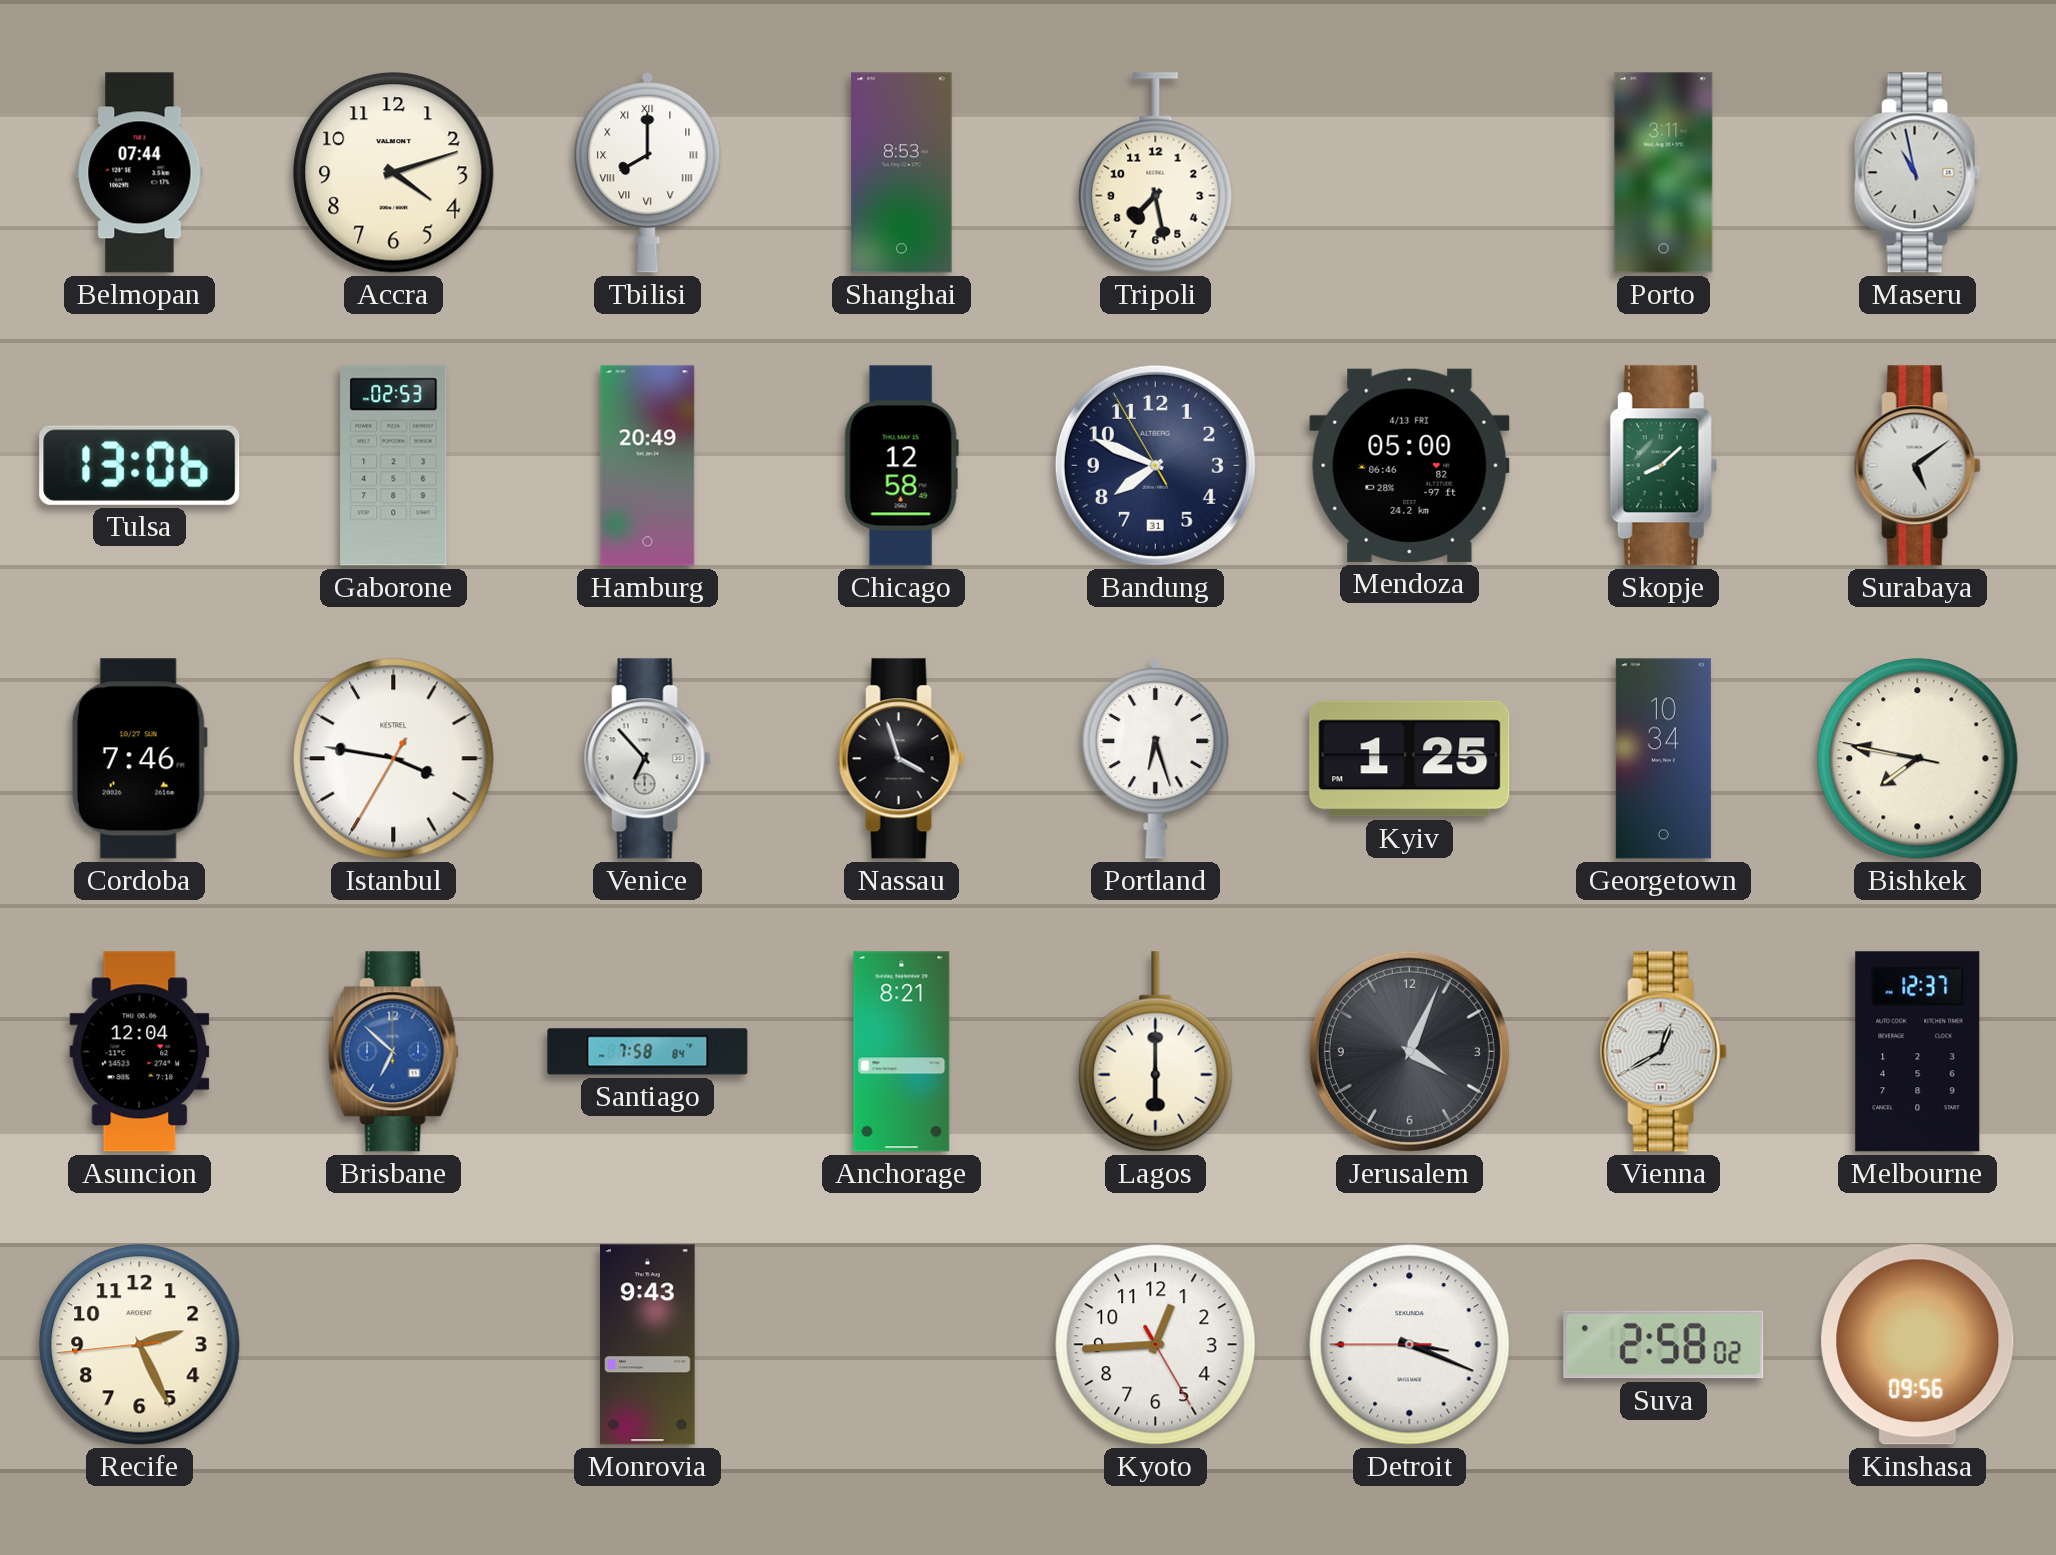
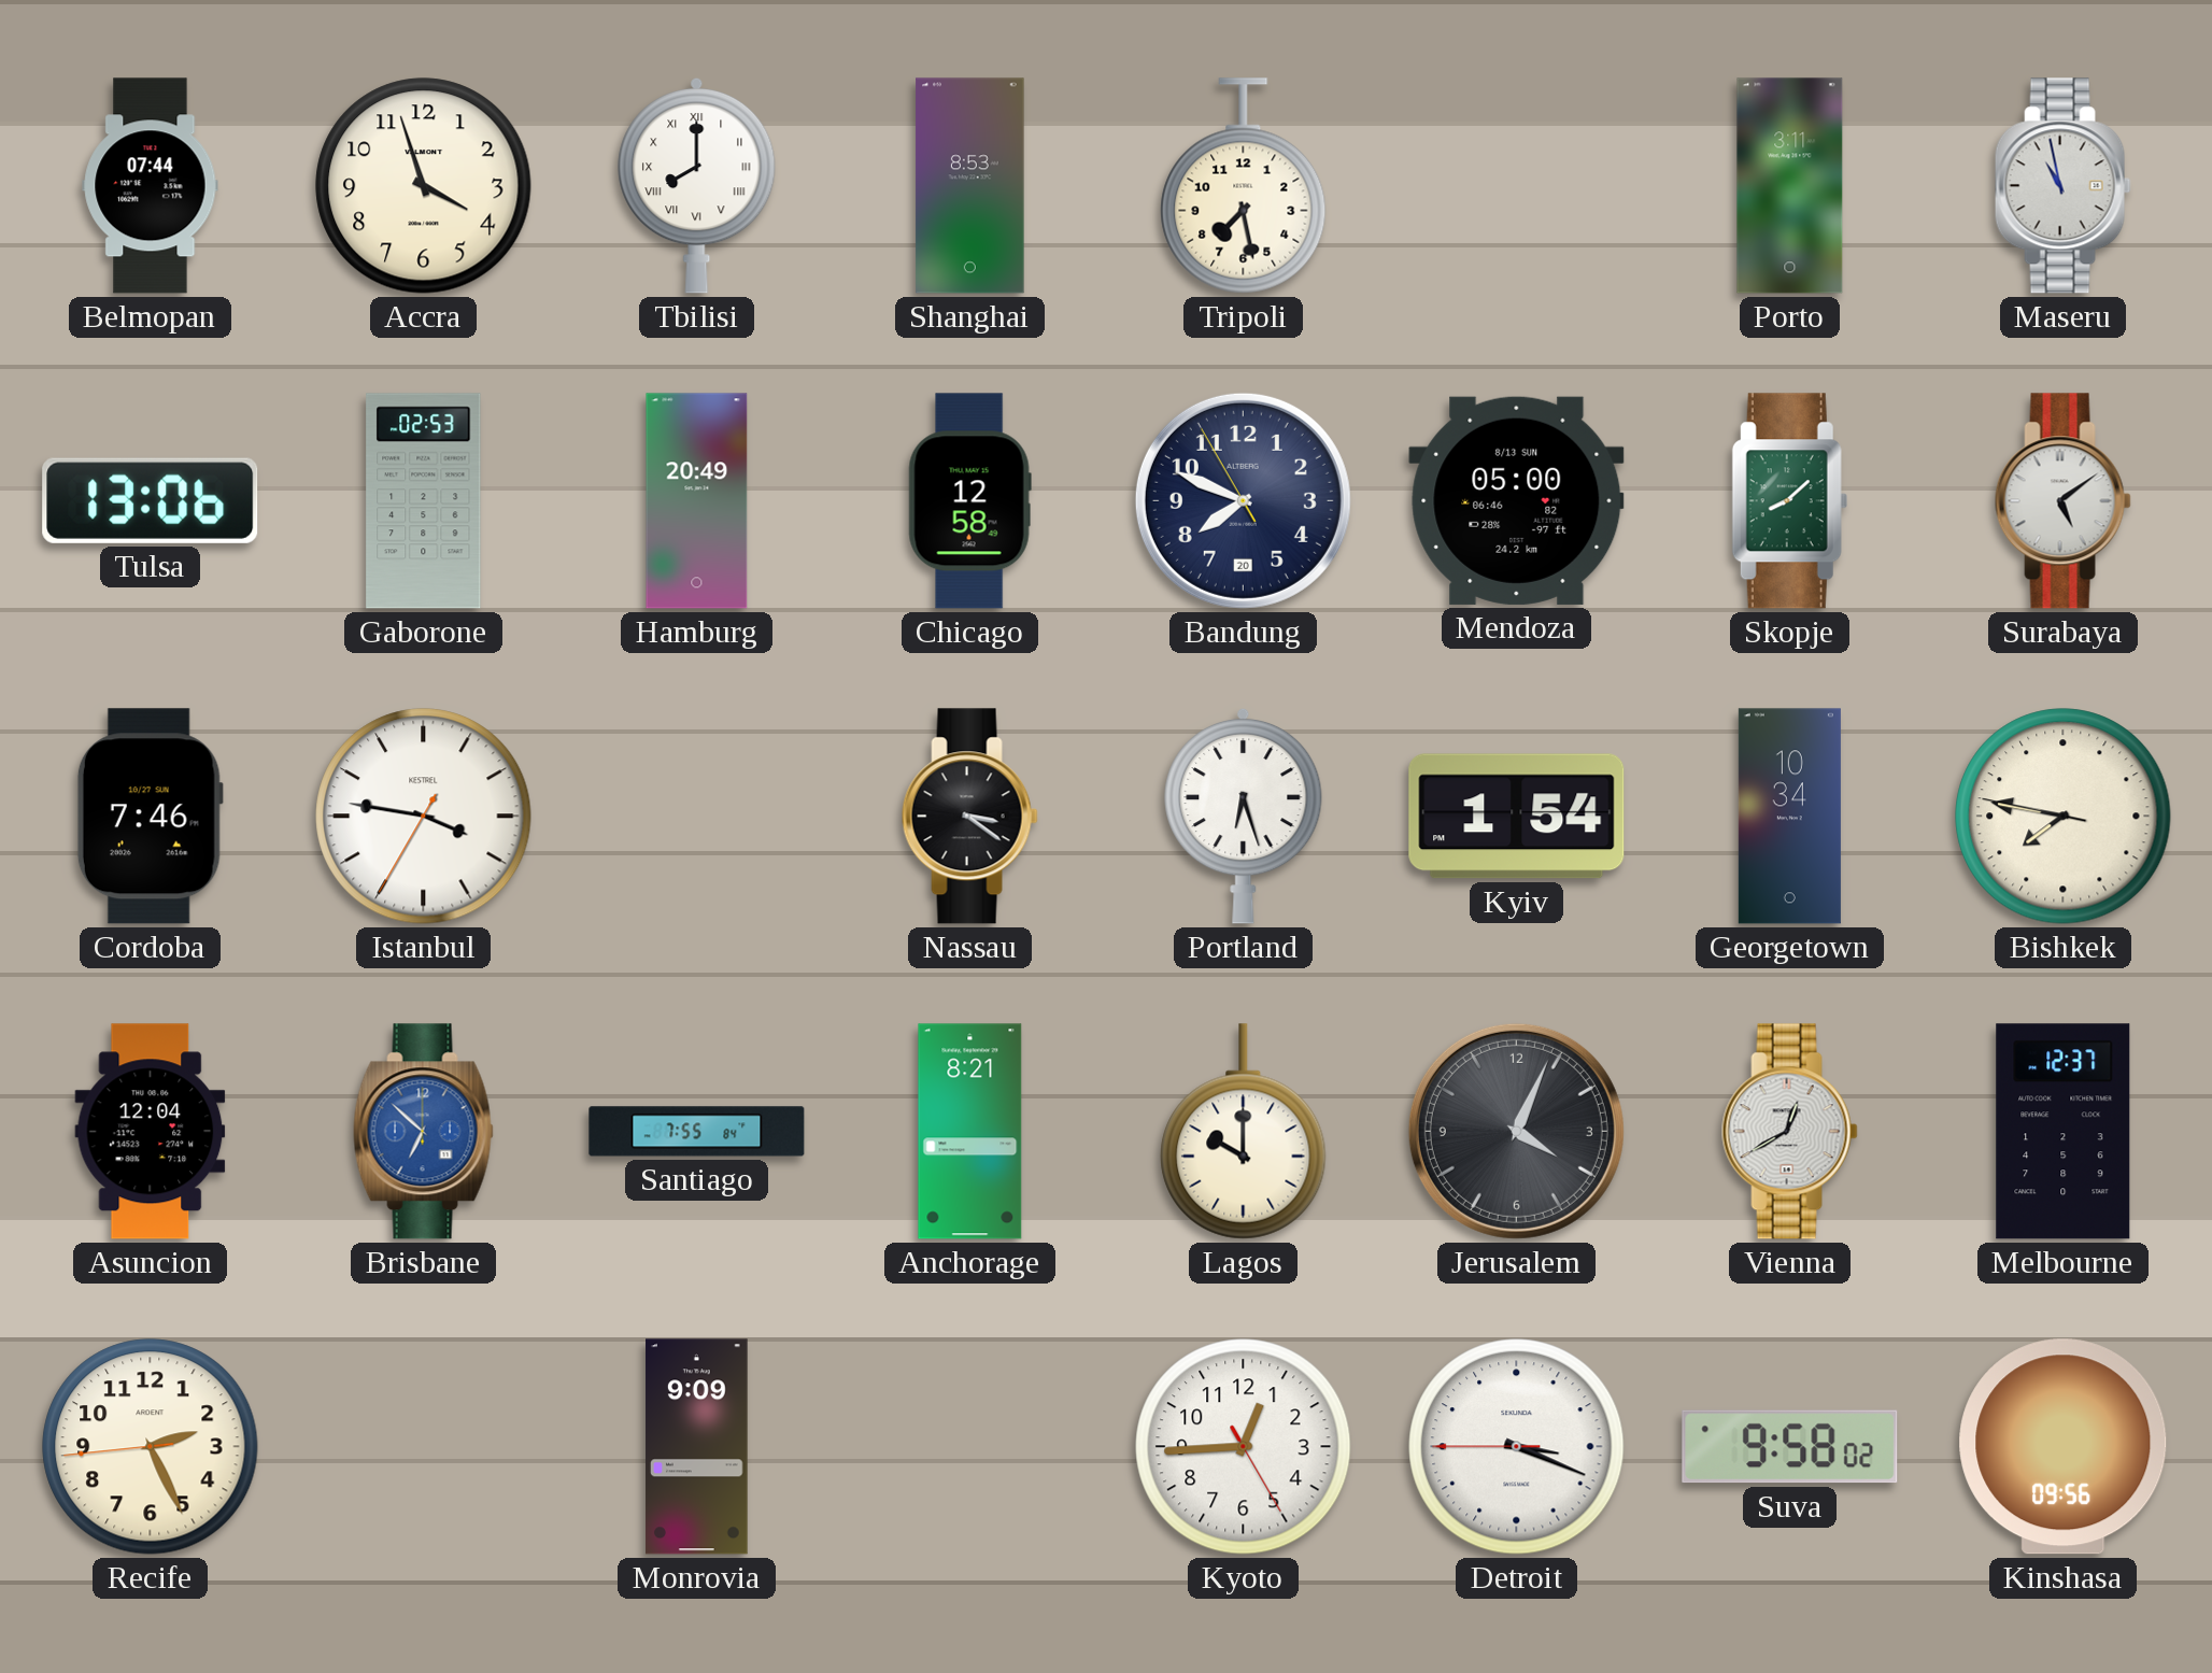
Accra: 4:12 -> 3:57 (424, 186)
Bandung date: 31 -> 20 (1243, 500)
Mendoza date: 4/13 FRI -> 8/13 SUN (1517, 500)
Venice: 6:53 -> none (647, 759)
Nassau: 3:57 -> 3:21 (969, 817)
Kyiv: 1:25 -> 1:54 (1517, 817)
Santiago: 7:58 -> 7:55 (697, 1132)
Lagos: 6:00 -> 10:00 (1244, 1132)
Monrovia: 9:43 -> 9:09 (697, 1447)
Suva: 2:58 -> 9:58 (1790, 1447)
